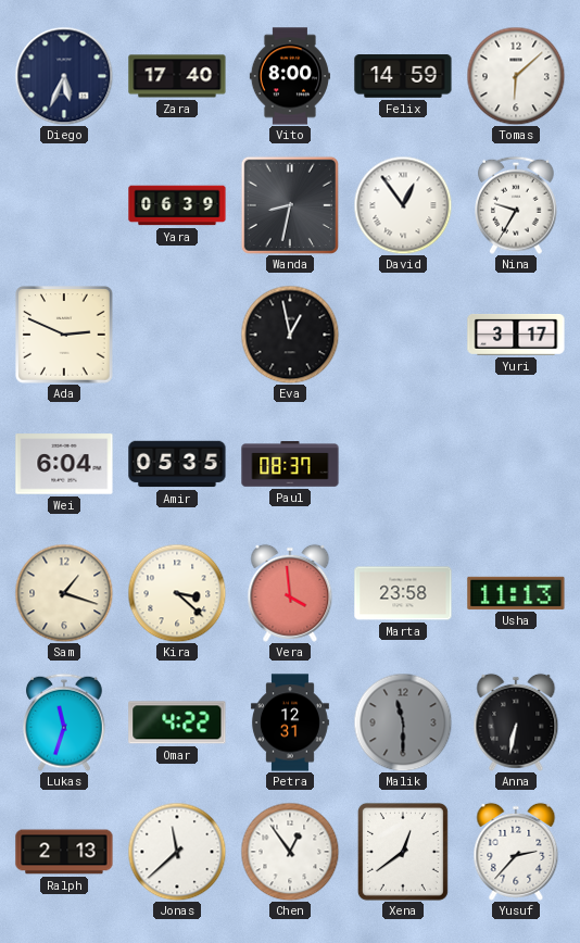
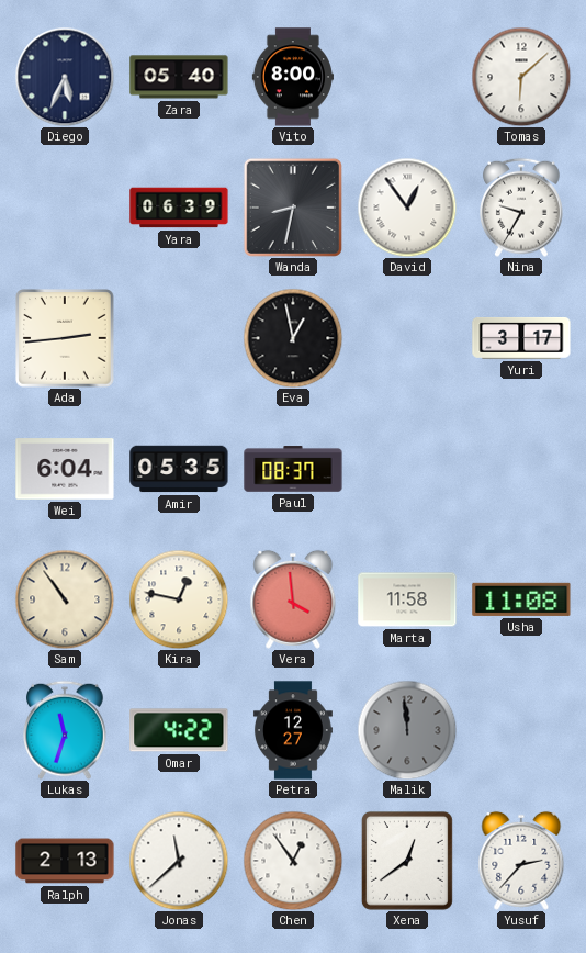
Zara: 17:40 -> 05:40 (179, 77)
Felix: 14:59 -> none (403, 77)
Ada: 2:49 -> 2:44 (65, 338)
Sam: 1:18 -> 10:54 (65, 599)
Kira: 3:22 -> 12:47 (179, 599)
Marta: 23:58 -> 11:58 (407, 599)
Usha: 11:13 -> 11:08 (521, 599)
Petra: 12:31 -> 12:27 (293, 730)
Malik: 11:30 -> 11:59 (407, 730)
Anna: 6:32 -> none (516, 722)
